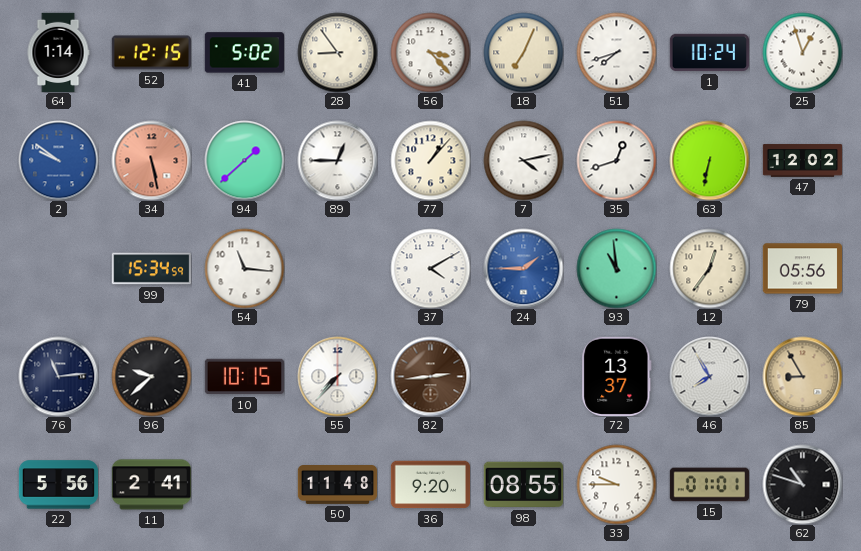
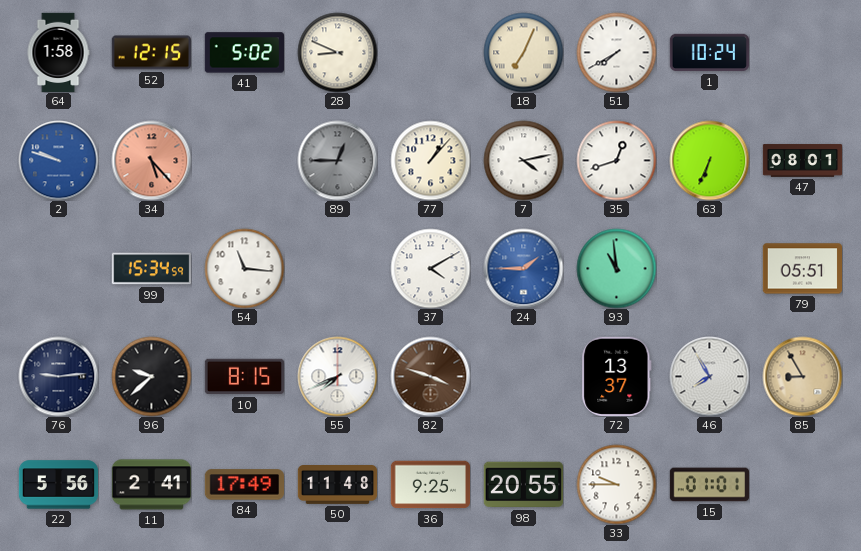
64: 1:14 -> 1:58 (58, 52)
28: 8:54 -> 8:49 (337, 52)
56: 3:23 -> none (430, 52)
51: 7:42 -> 7:40 (616, 52)
25: 12:57 -> none (802, 52)
2: 9:51 -> 9:48 (58, 160)
34: 5:28 -> 5:23 (151, 160)
94: 1:38 -> none (244, 160)
89 dial: white -> grey (337, 160)
63: 6:32 -> 6:34 (709, 160)
47: 12:02 -> 08:01 (802, 161)
12: 12:36 -> none (709, 268)
79: 05:56 -> 05:51 (802, 269)
76: 11:14 -> 9:14 (58, 376)
10: 10:15 -> 8:15 (244, 377)
55: 7:37 -> 7:41 (337, 376)
82: 2:44 -> 3:48 (430, 376)
84: none -> 17:49 (244, 485)
36: 9:20 -> 9:25 (430, 485)
98: 08:55 -> 20:55 (523, 485)
62: 10:48 -> none (802, 484)
